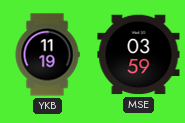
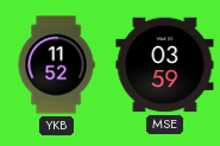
YKB: 11:19 -> 11:52 (56, 65)
